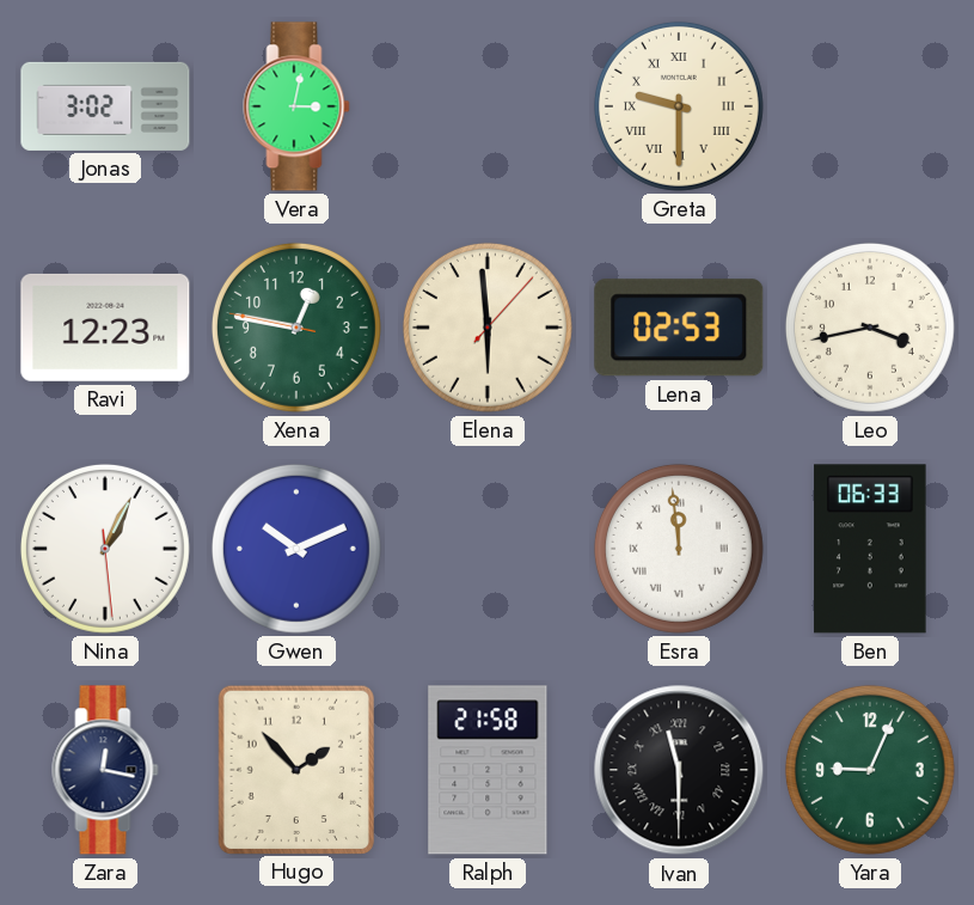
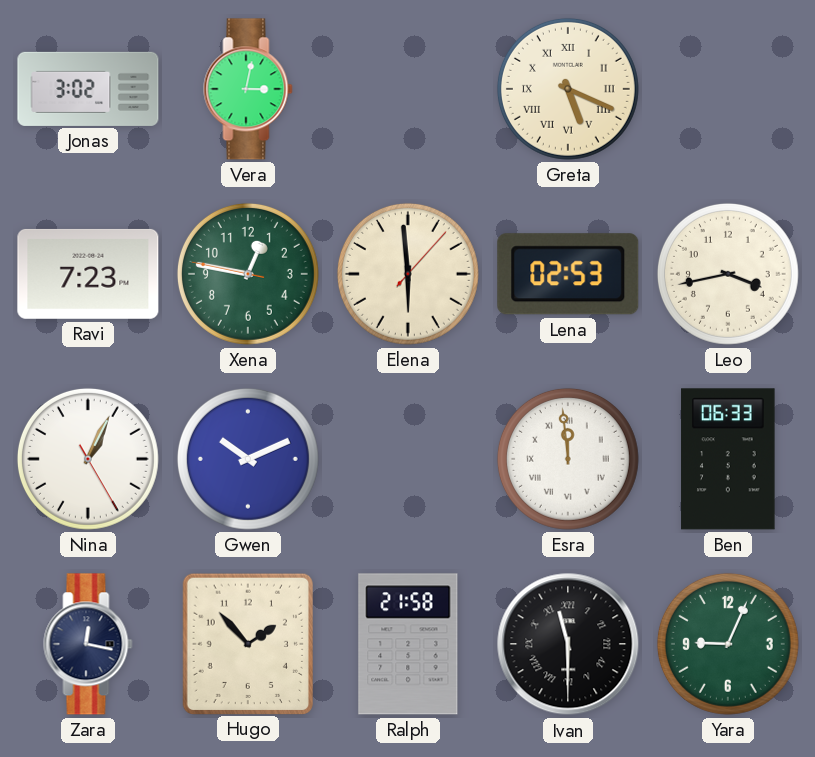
Greta: 9:30 -> 5:19 (568, 89)
Ravi: 12:23 -> 7:23 (88, 274)
Nina: 1:04:29 -> 1:04:25 (88, 459)
